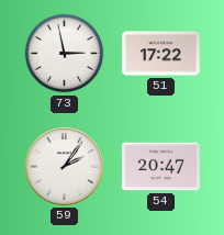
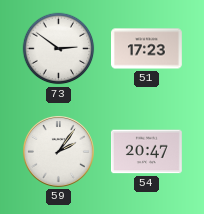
73: 2:58 -> 2:51 (59, 49)
51: 17:22 -> 17:23 (147, 49)
